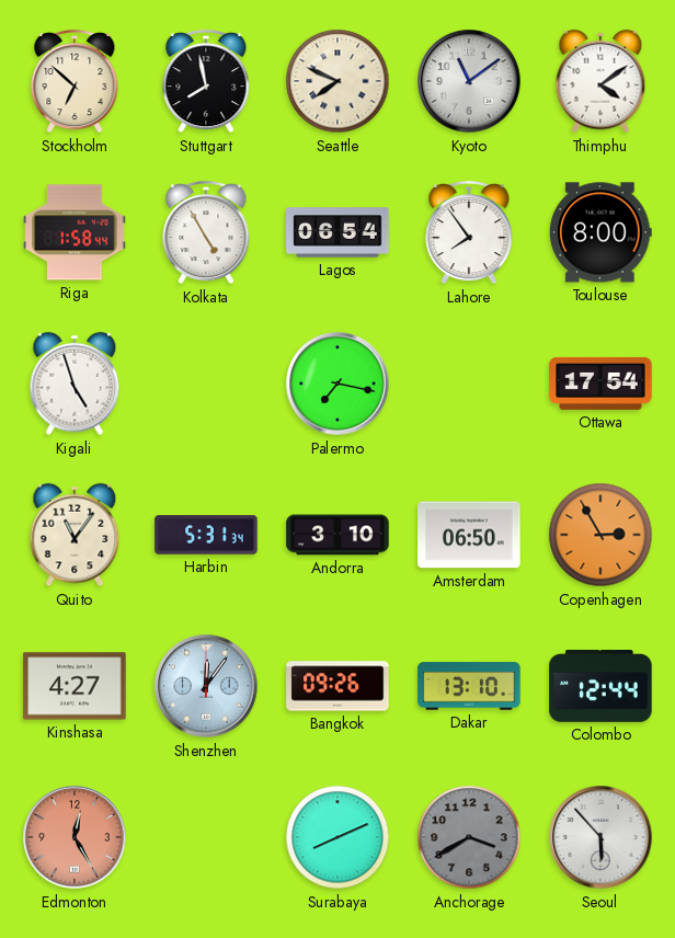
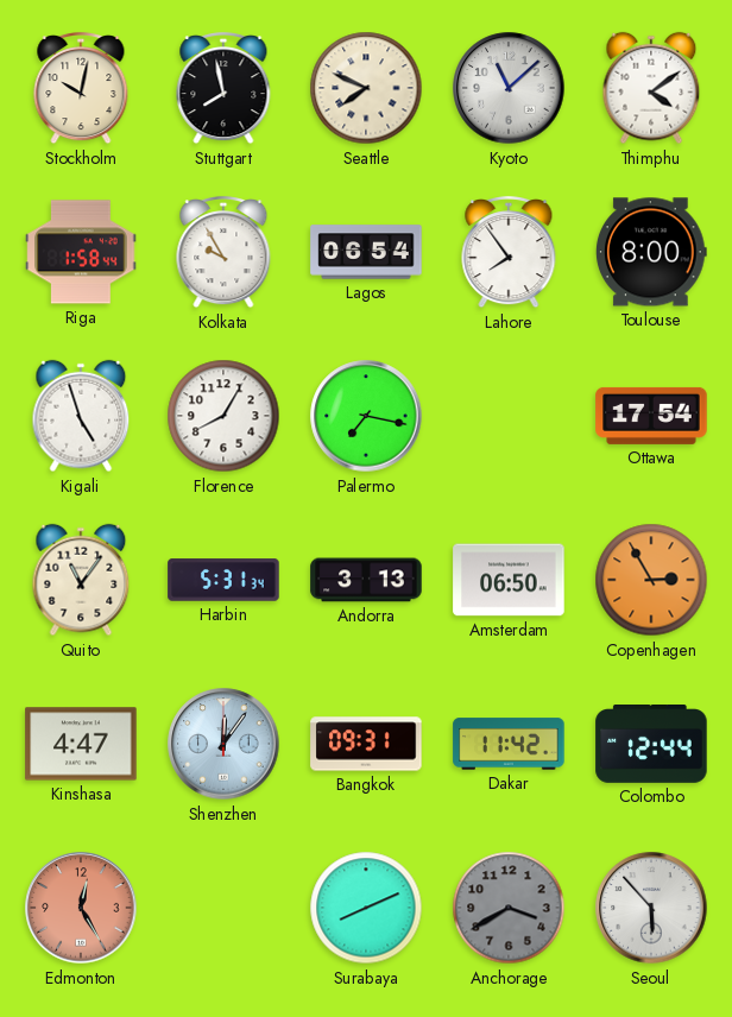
Stockholm: 6:52 -> 10:02 (81, 88)
Kyoto: 11:09 -> 11:08 (509, 88)
Kolkata: 4:55 -> 9:55 (223, 252)
Florence: none -> 8:05 (223, 416)
Andorra: 3:10 -> 3:13 (366, 580)
Kinshasa: 4:27 -> 4:47 (81, 744)
Bangkok: 09:26 -> 09:31 (366, 744)
Dakar: 13:10 -> 11:42 (509, 744)
